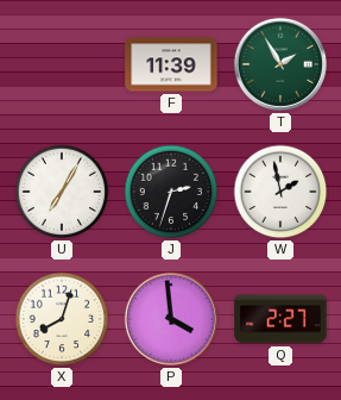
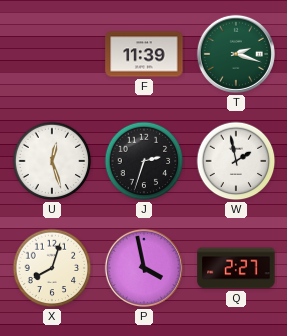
T: 1:55 -> 2:18 (236, 54)
U: 7:05 -> 12:27 (52, 161)
P: 3:59 -> 3:58 (144, 268)
